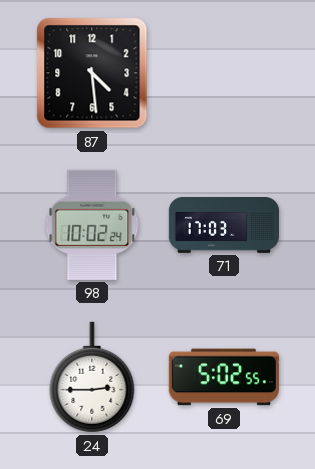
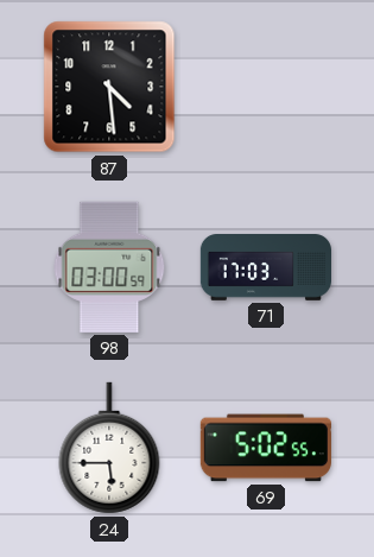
98: 10:02 -> 03:00 (109, 267)
24: 2:45 -> 5:45 (109, 448)
